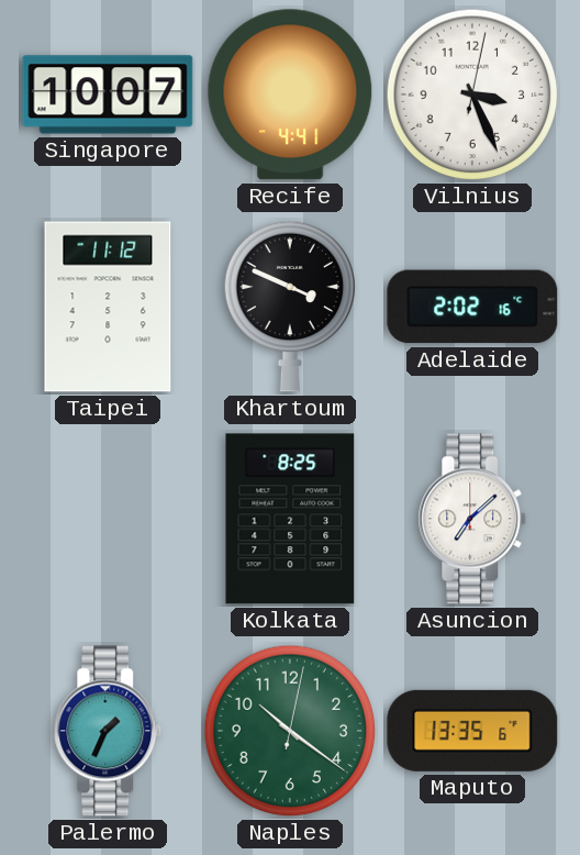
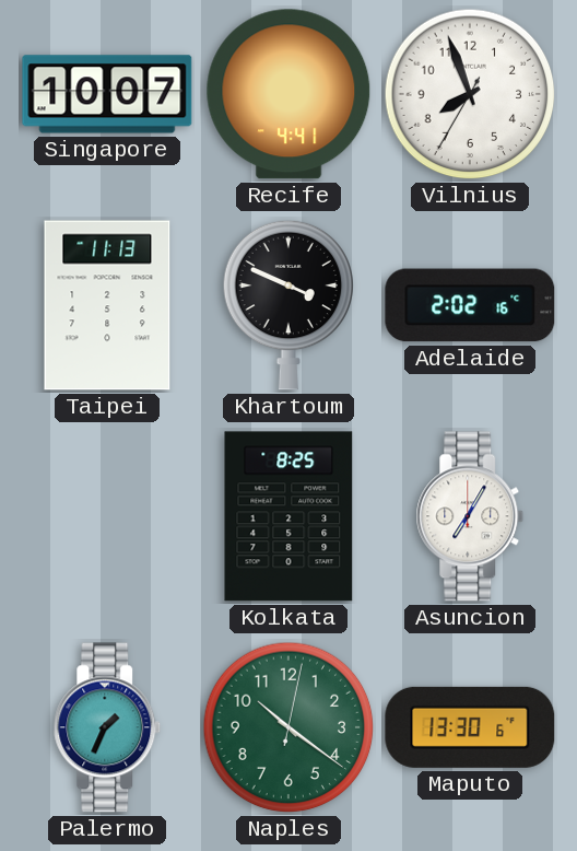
Vilnius: 3:26 -> 7:56 (470, 94)
Taipei: 11:12 -> 11:13 (107, 305)
Asuncion: 7:08 -> 7:05 (470, 516)
Maputo: 13:35 -> 13:30 (470, 727)
